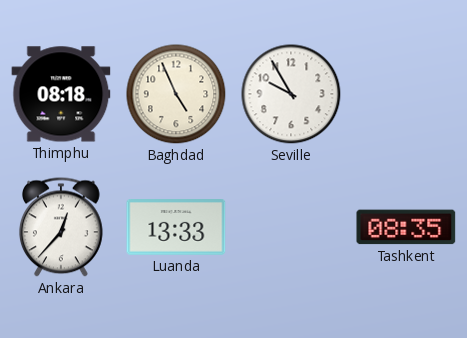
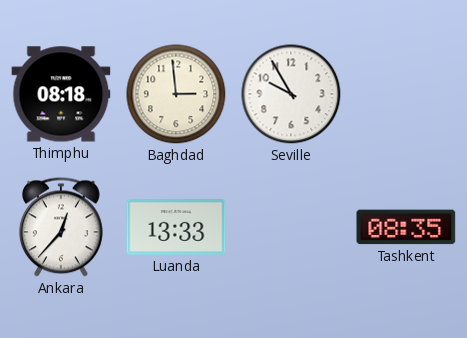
Baghdad: 4:56 -> 2:59 (176, 94)
